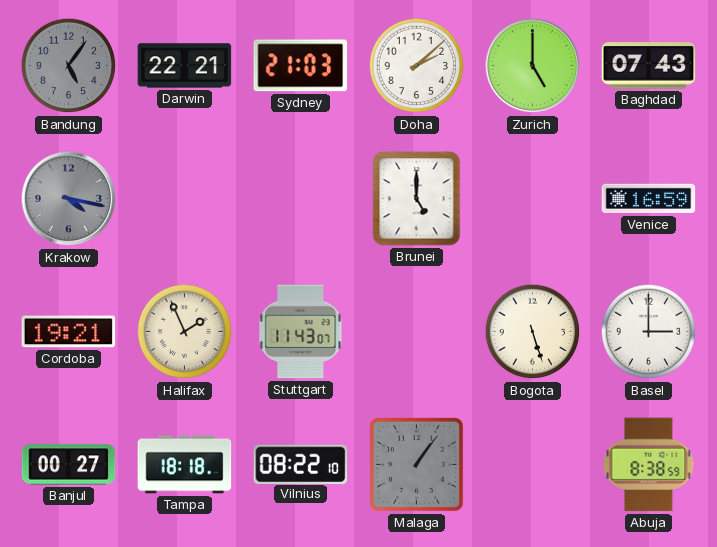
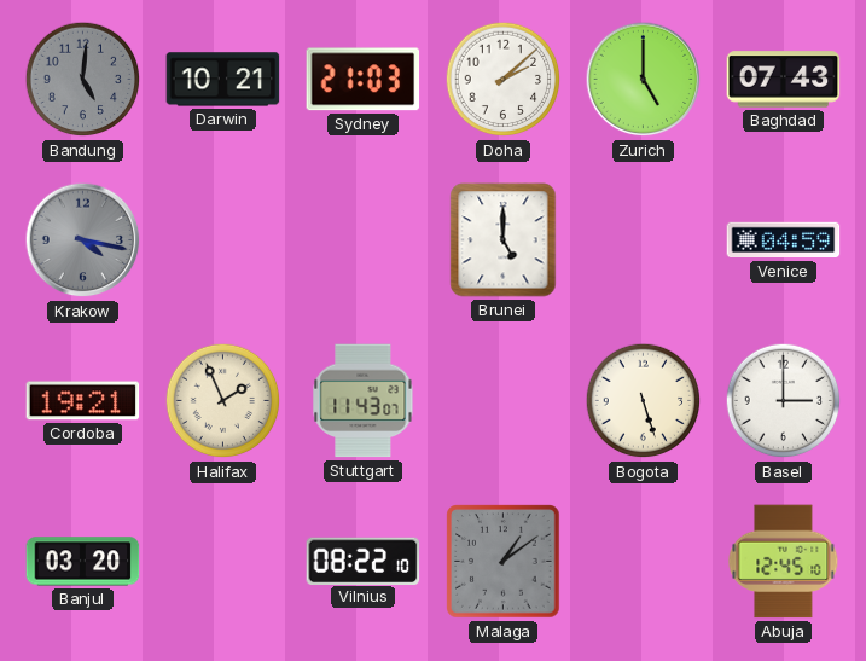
Bandung: 5:06 -> 5:01 (83, 80)
Darwin: 22:21 -> 10:21 (223, 80)
Venice: 16:59 -> 04:59 (784, 240)
Banjul: 00:27 -> 03:20 (83, 562)
Tampa: 18:18 -> none (185, 465)
Malaga: 1:06 -> 1:09 (504, 562)
Abuja: 8:38 -> 12:45 (784, 562)
